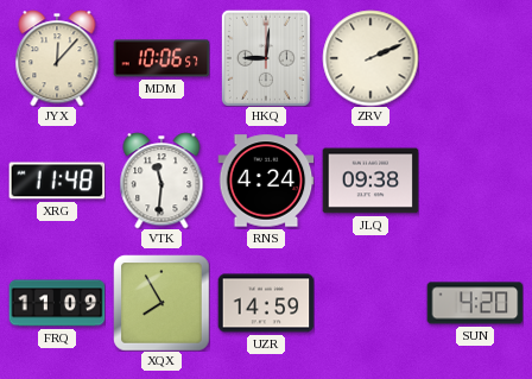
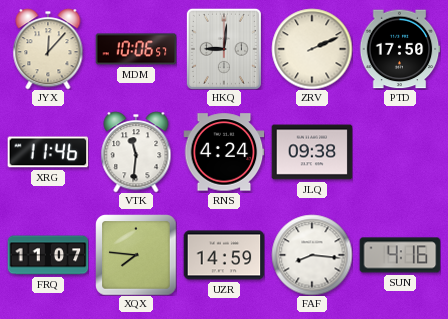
PTD: none -> 17:50 (400, 49)
XRG: 11:48 -> 11:46 (48, 152)
FRQ: 11:09 -> 11:07 (48, 255)
XQX: 7:55 -> 7:46 (136, 255)
FAF: none -> 8:16 (312, 255)
SUN: 4:20 -> 4:16 (400, 255)
